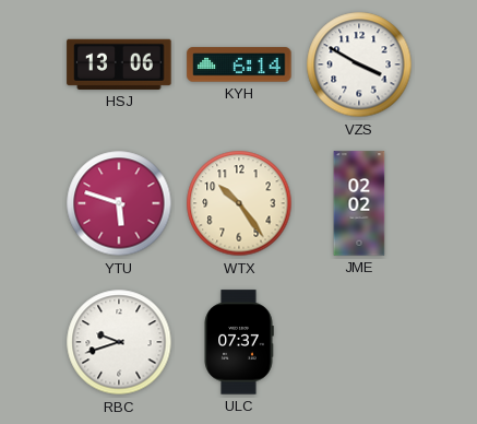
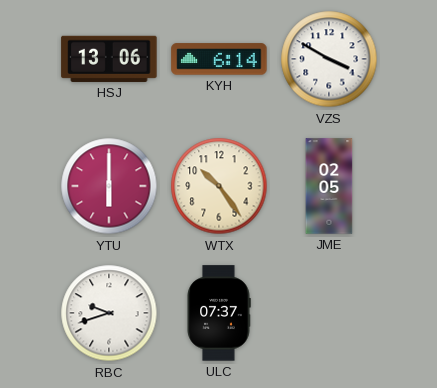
YTU: 5:48 -> 6:00 (109, 186)
JME: 02:02 -> 02:05 (329, 186)
